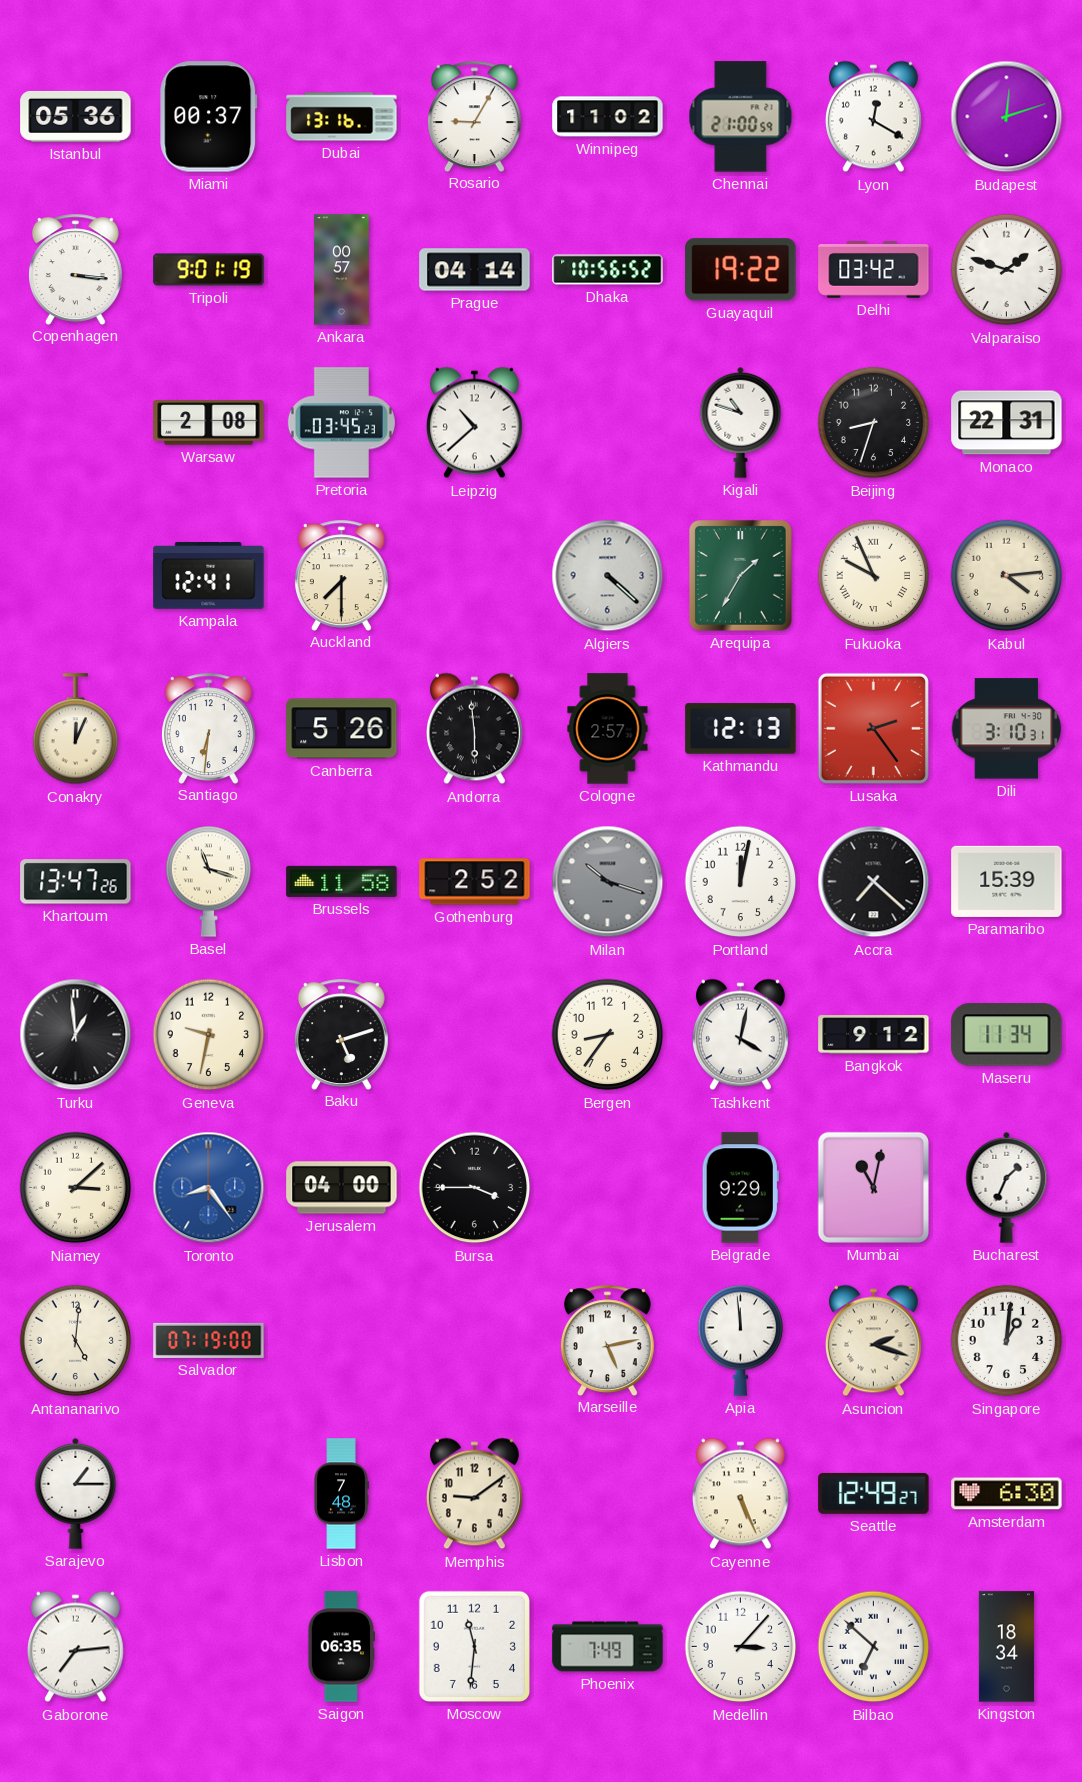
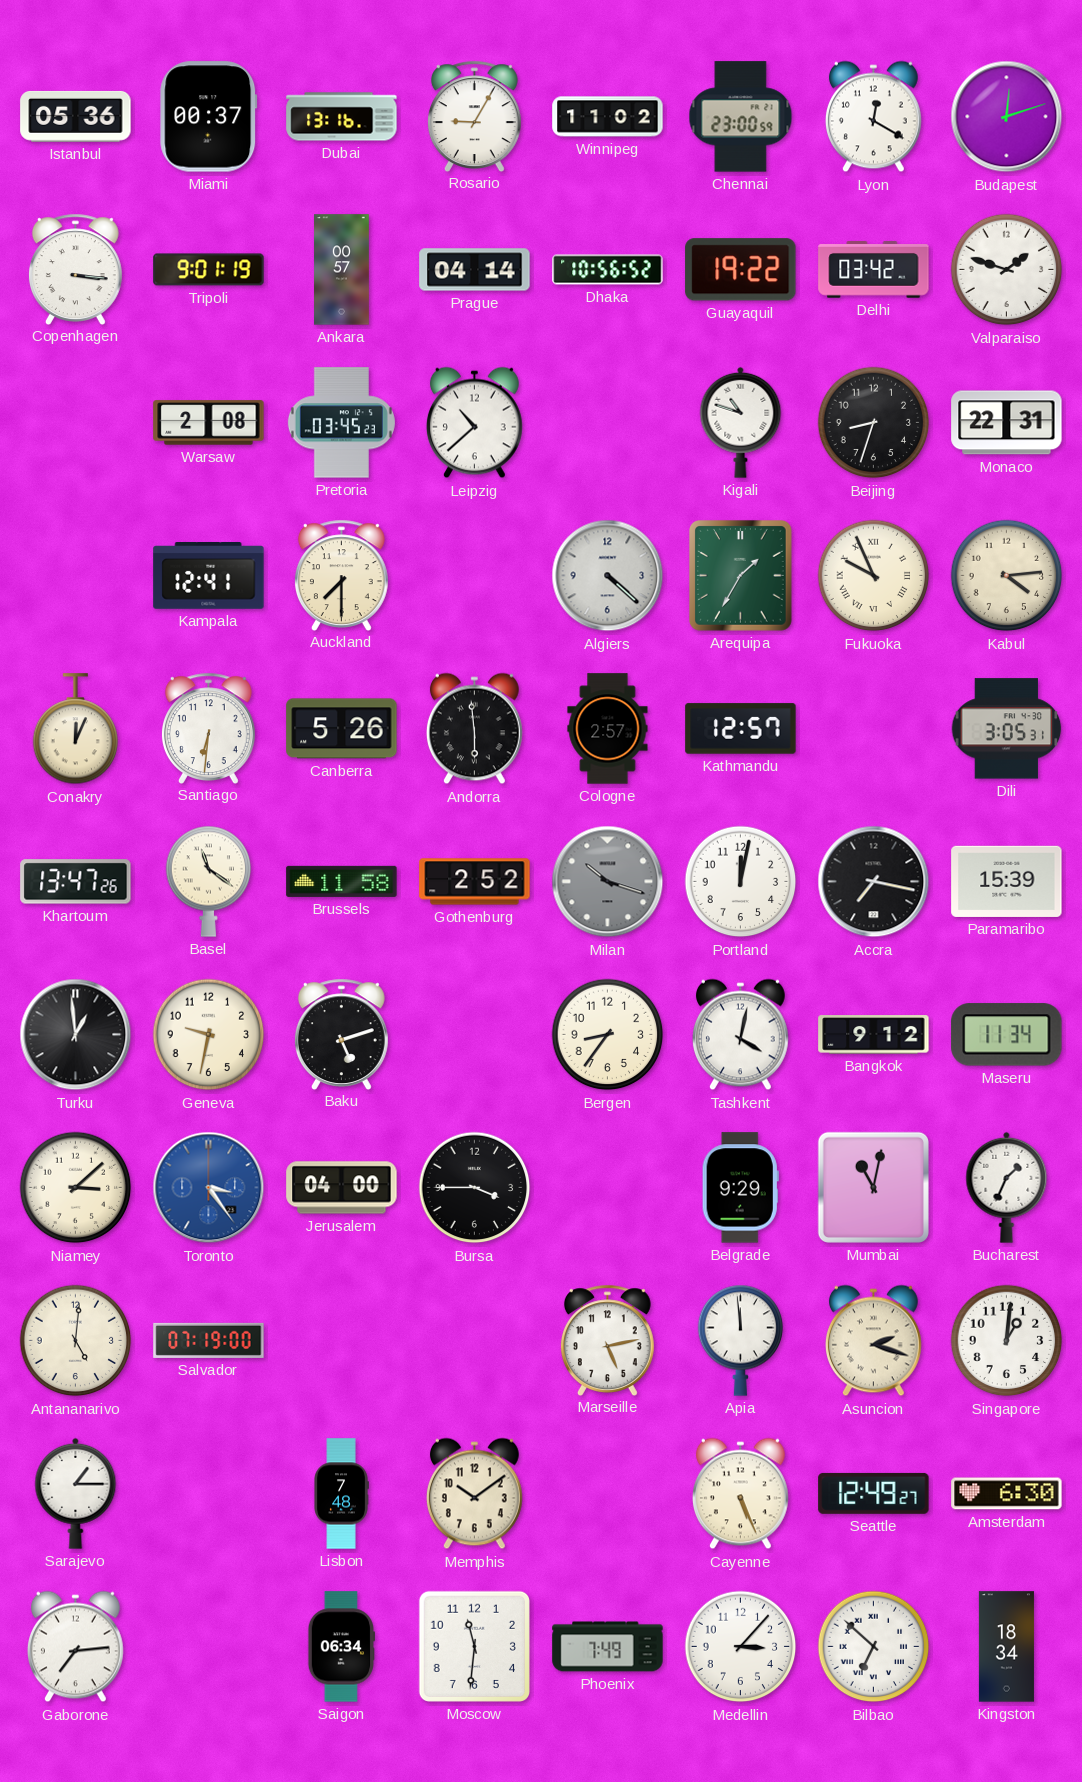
Chennai: 21:00 -> 23:00 (741, 117)
Kathmandu: 12:13 -> 12:57 (741, 729)
Lusaka: 2:24 -> none (873, 728)
Dili: 3:10 -> 3:05 (1007, 729)
Basel: 11:18 -> 11:21 (209, 881)
Accra: 7:22 -> 7:17 (874, 882)
Toronto: 8:24 -> 3:24 (209, 1188)
Memphis: 9:09 -> 10:09 (474, 1494)
Saigon: 06:35 -> 06:34 (341, 1647)
